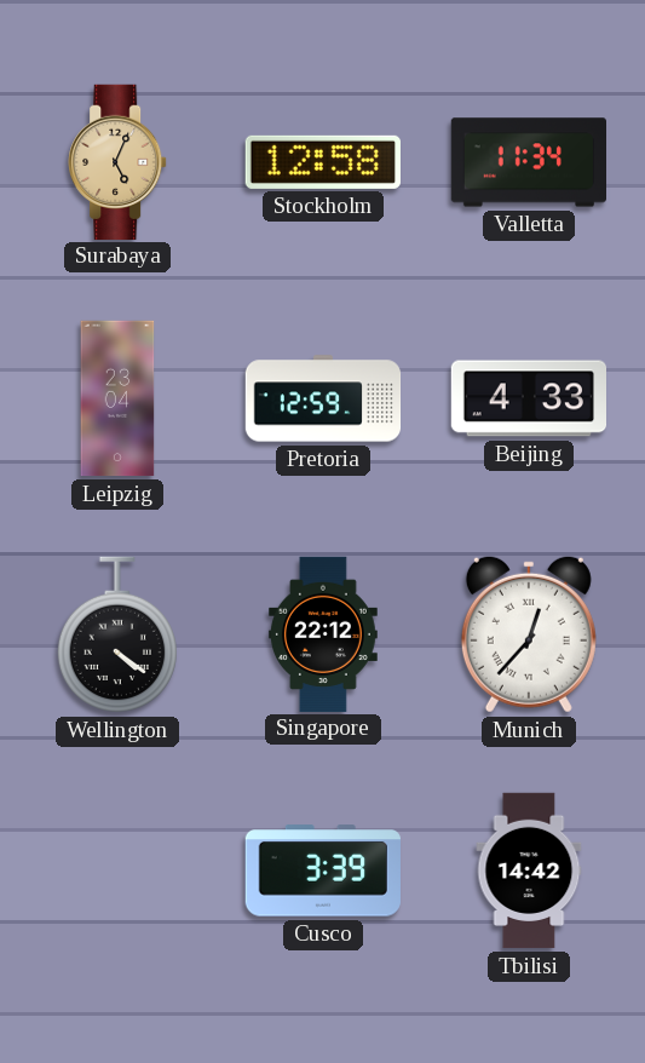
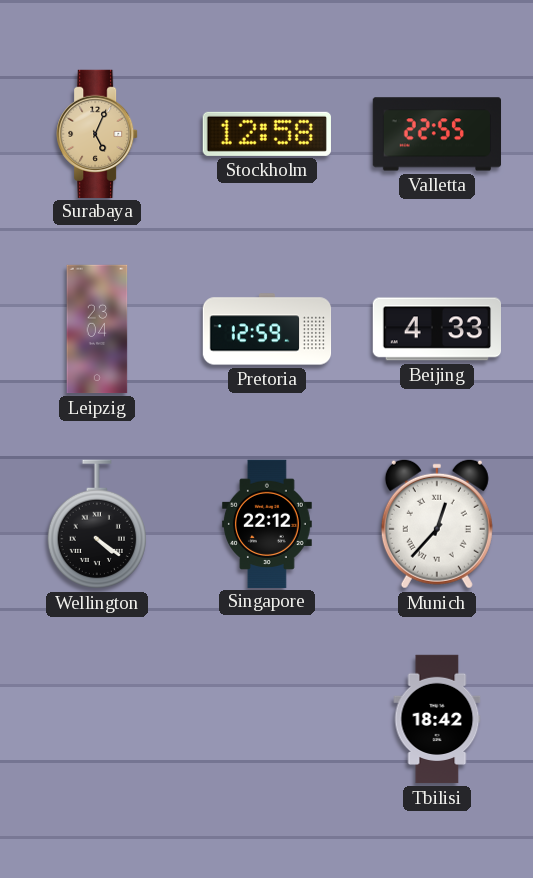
Valletta: 11:34 -> 22:55 (436, 134)
Cusco: 3:39 -> none (323, 870)
Tbilisi: 14:42 -> 18:42 (437, 719)
